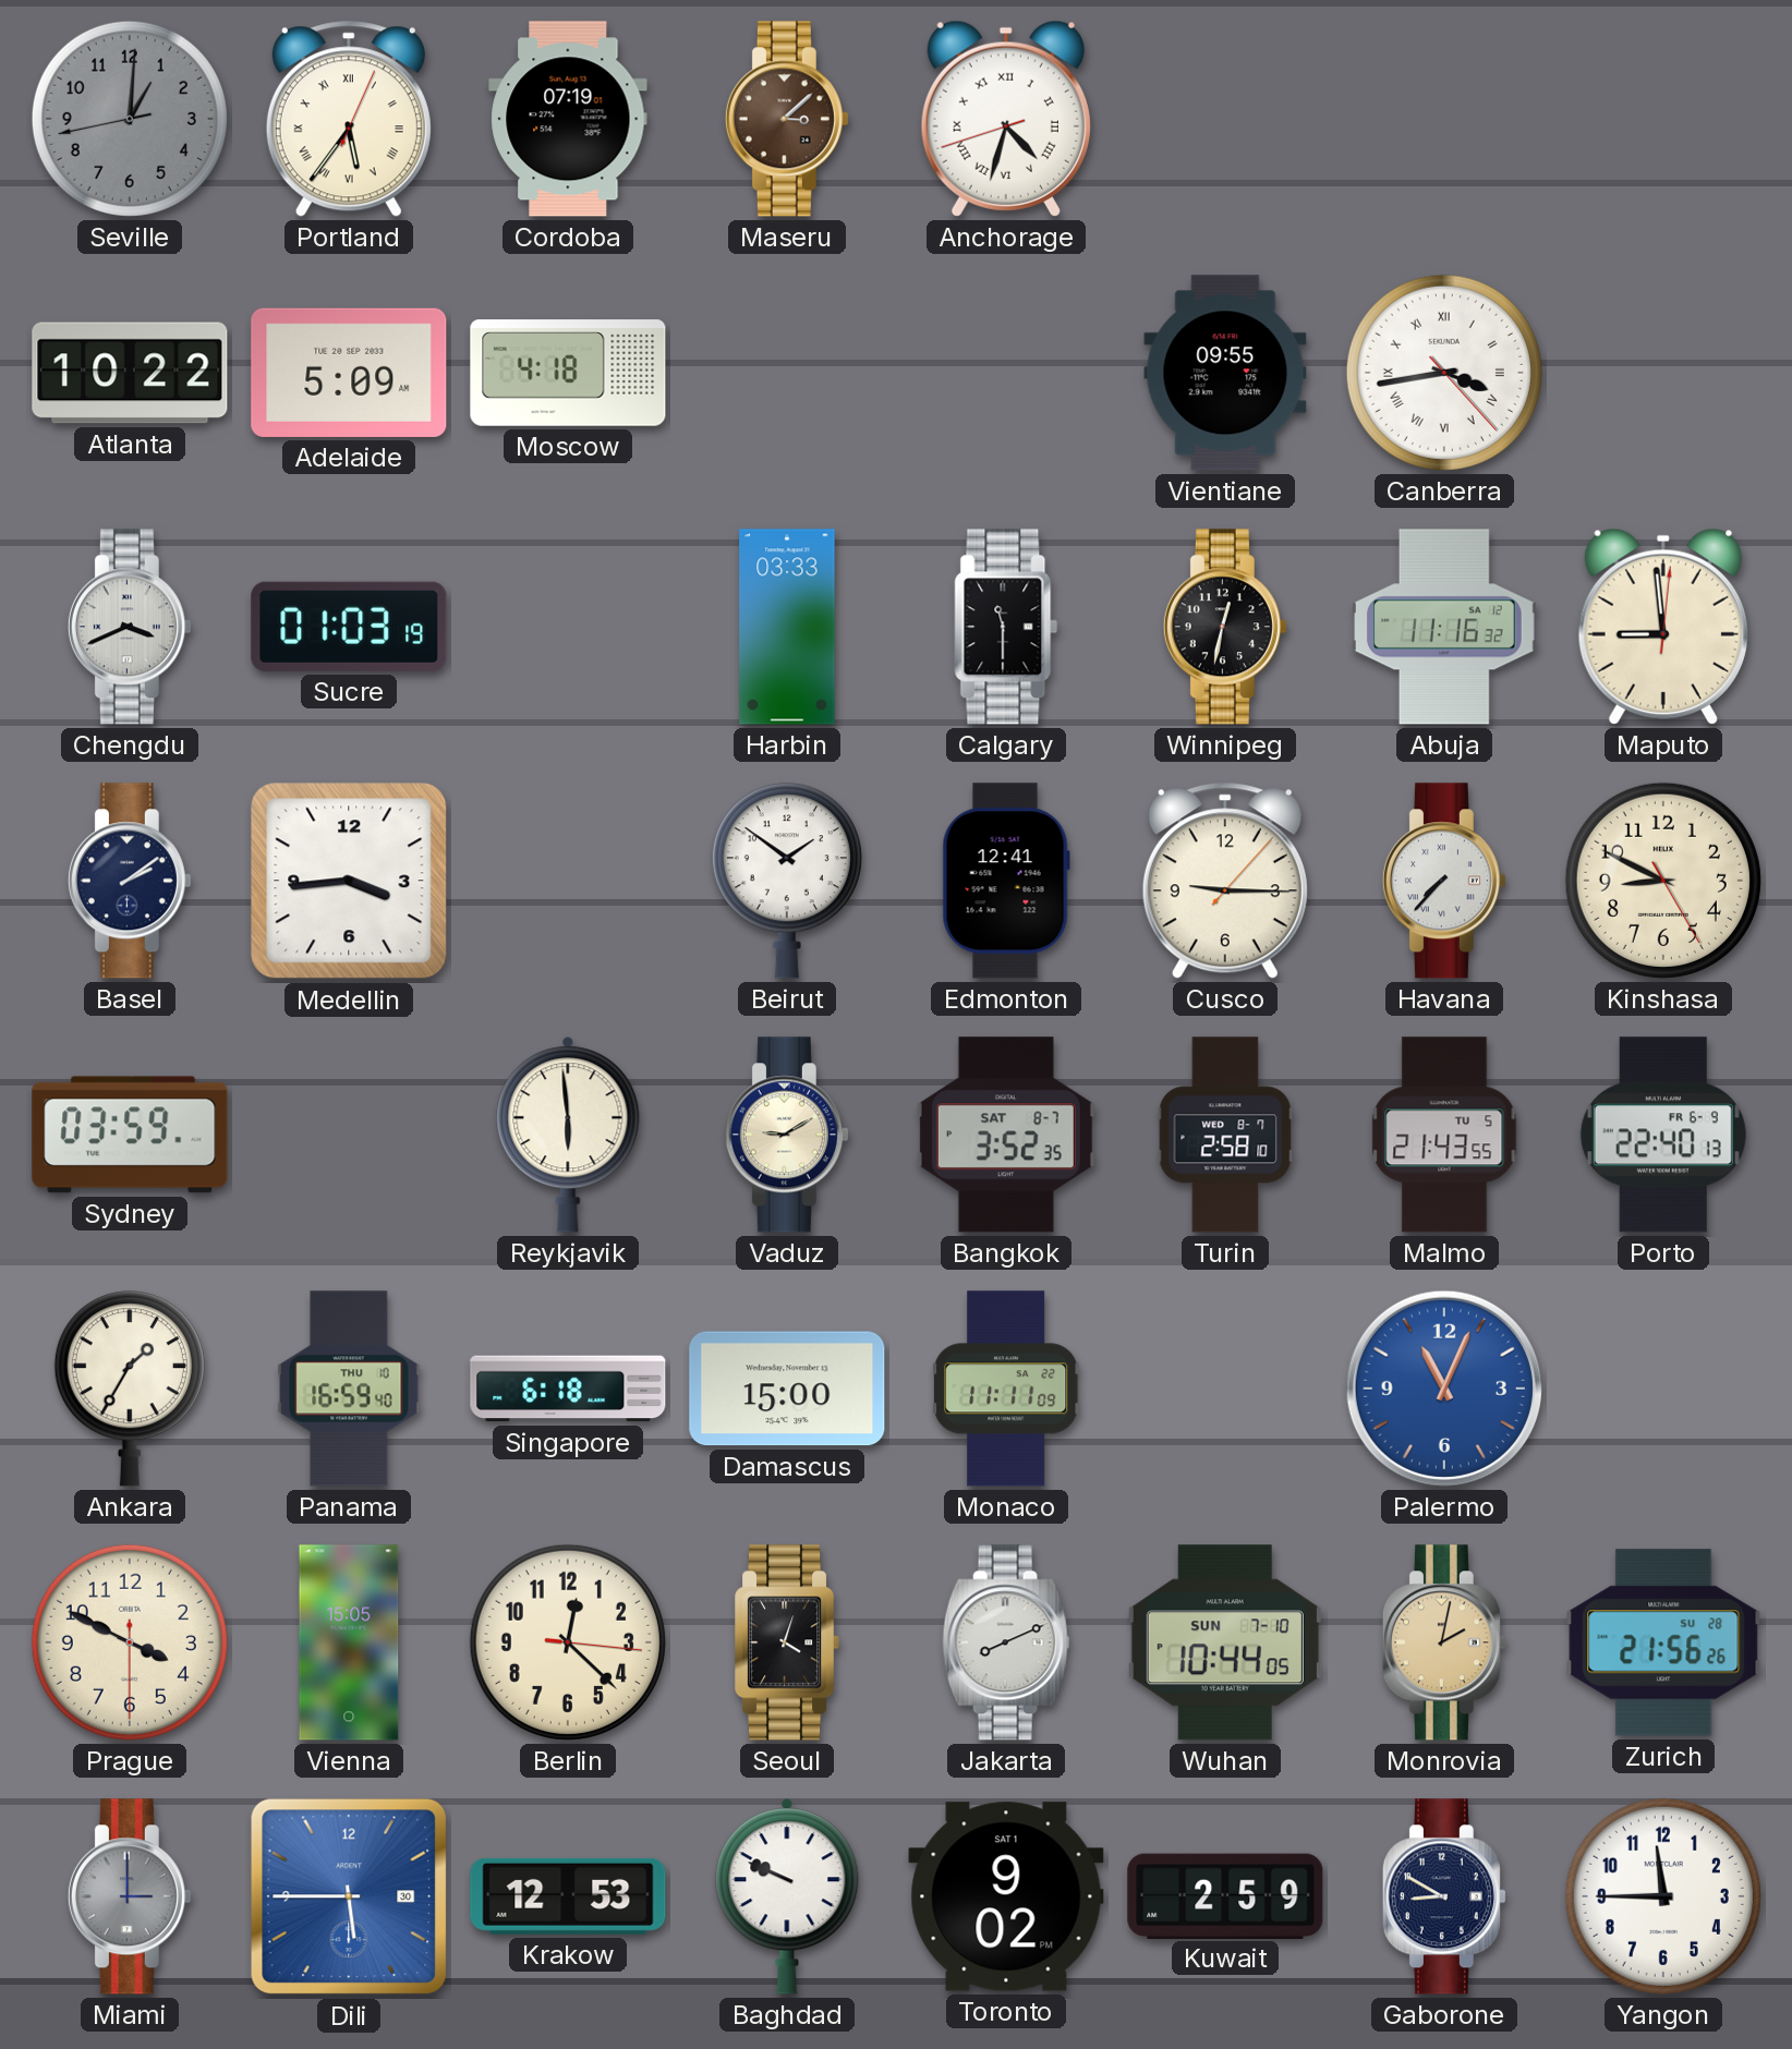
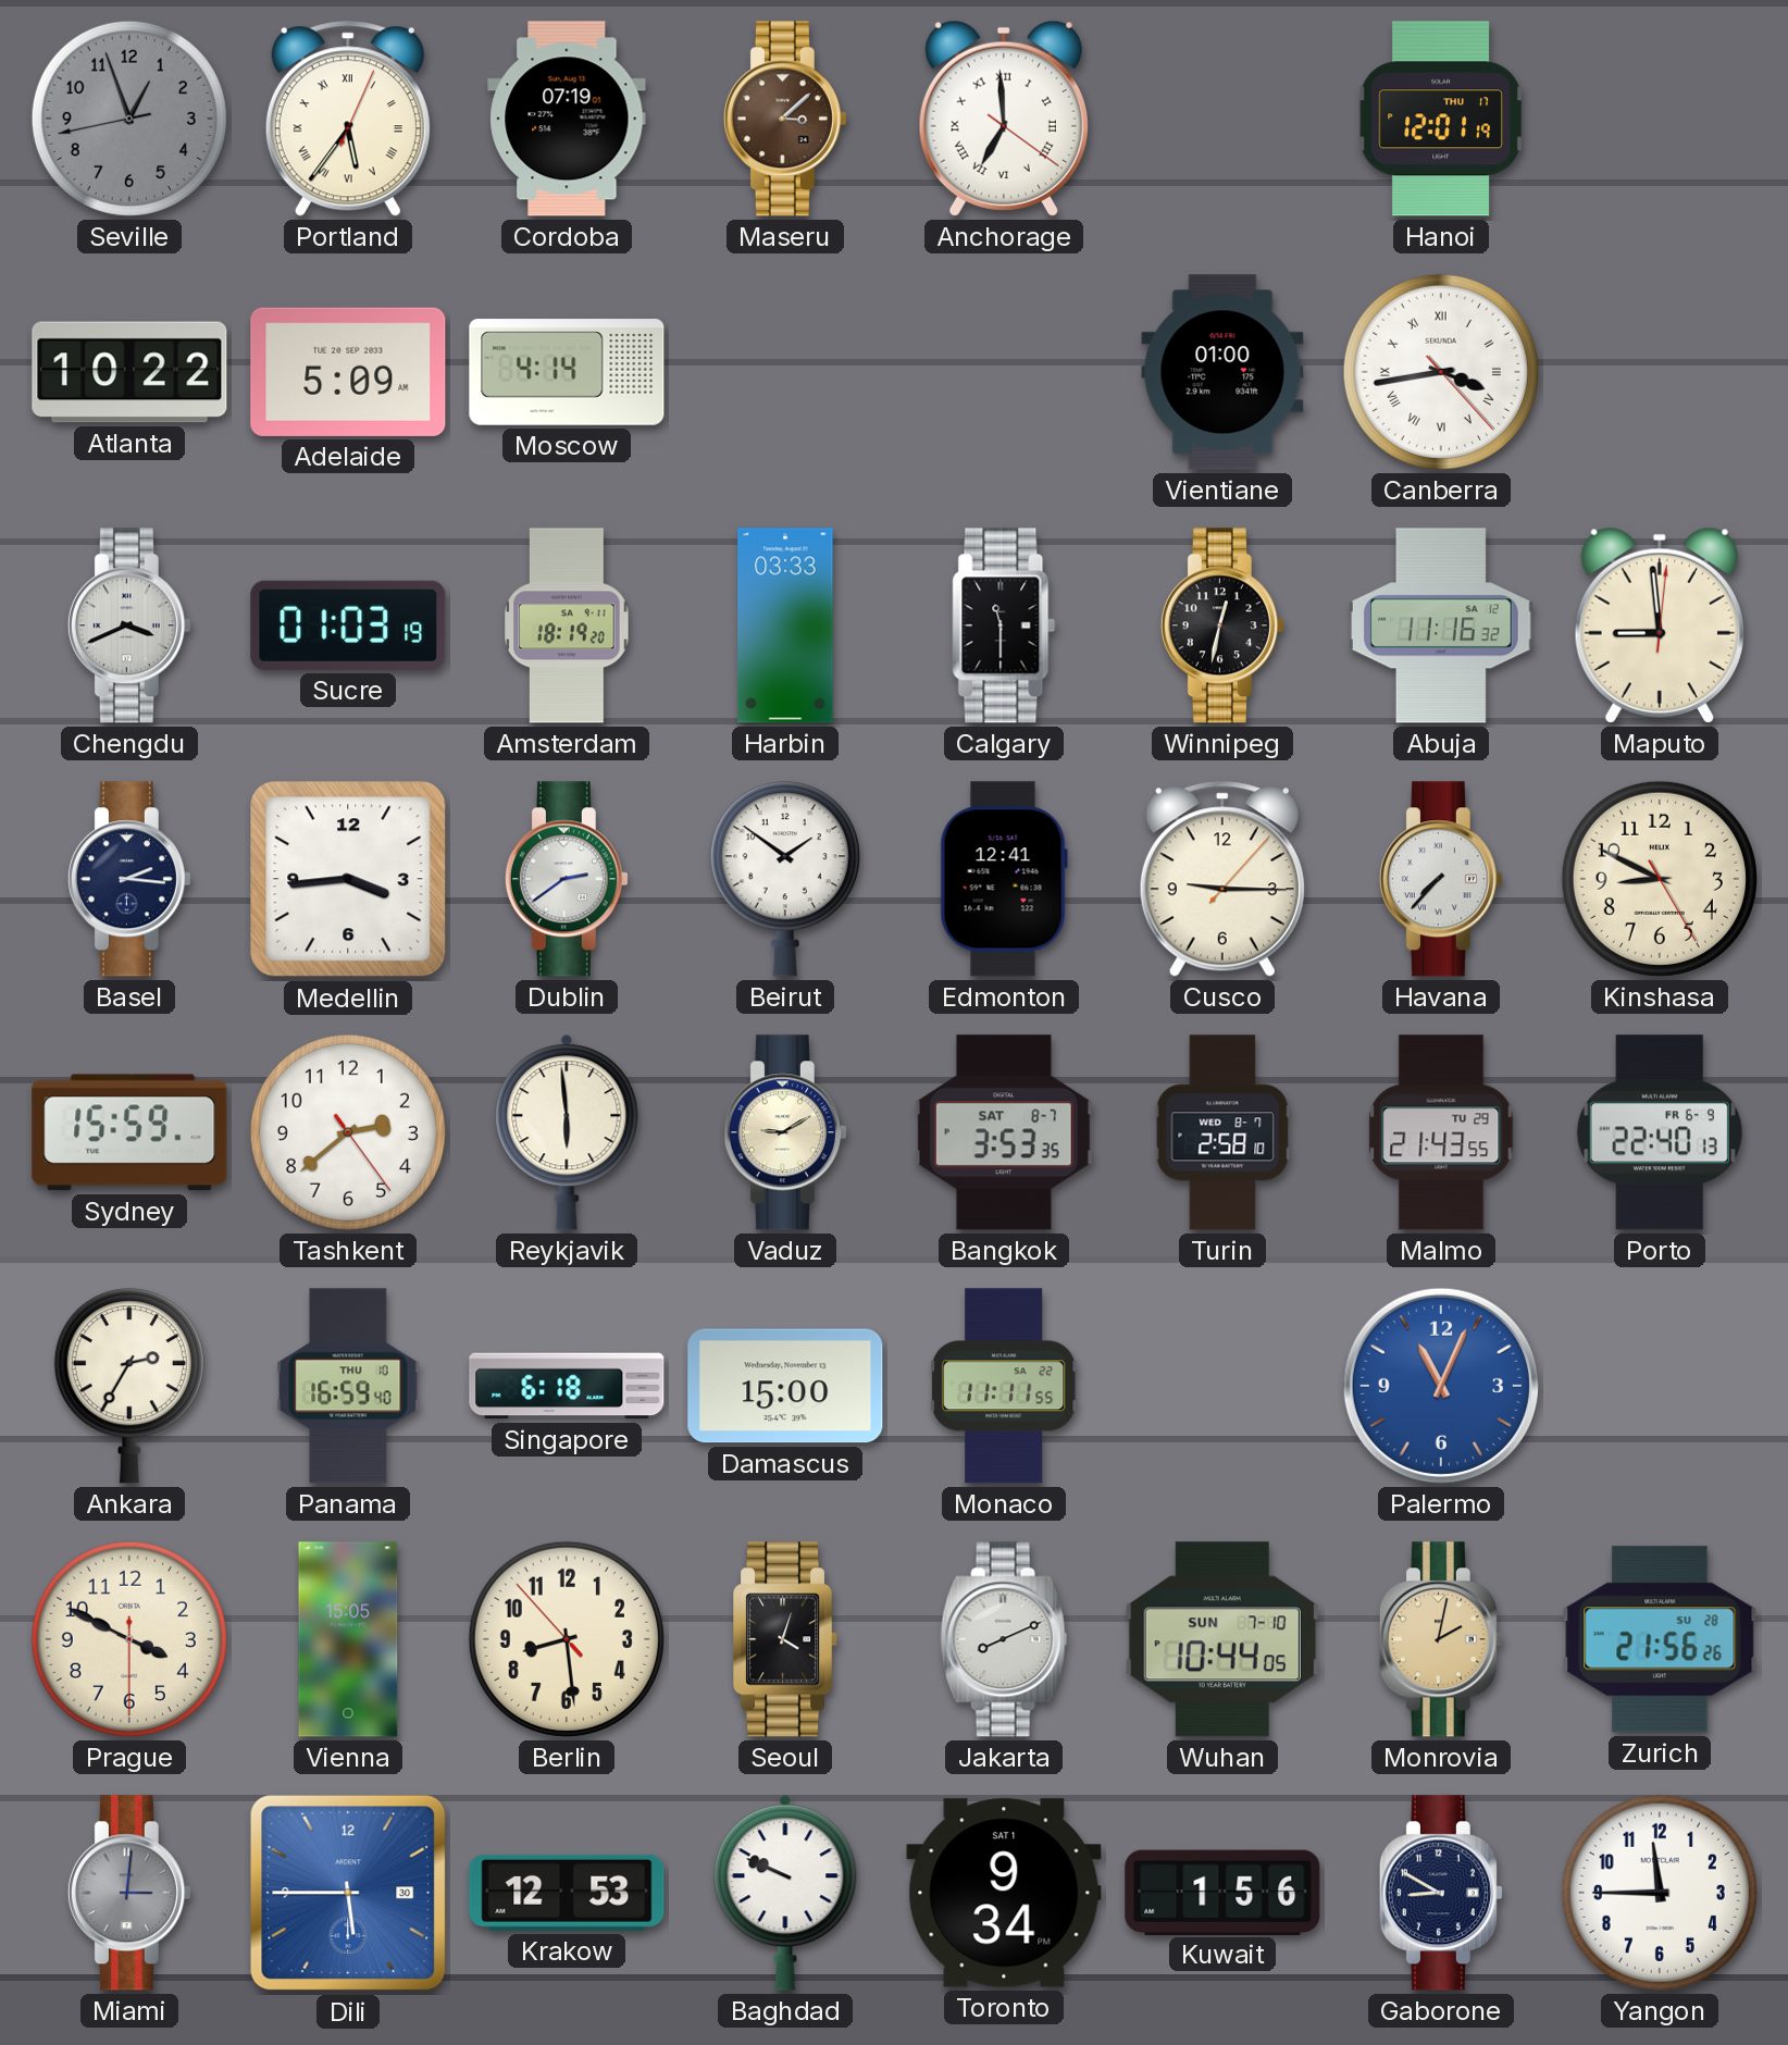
Seville: 1:00 -> 12:56 (129, 119)
Anchorage: 4:32 -> 6:59 (1004, 119)
Hanoi: none -> 12:01 (1441, 119)
Moscow: 4:18 -> 4:14 (567, 372)
Vientiane: 09:55 -> 01:00 (1222, 372)
Amsterdam: none -> 18:19 (567, 625)
Basel: 2:09 -> 2:16 (129, 879)
Dublin: none -> 2:39 (567, 879)
Sydney: 03:59 -> 15:59 (129, 1132)
Tashkent: none -> 2:38 (348, 1132)
Bangkok: 3:52 -> 3:53 (1004, 1132)
Malmo date: TU 5 -> TU 29 (1441, 1132)
Ankara: 1:35 -> 2:35 (129, 1386)
Monaco: 11:11:09 -> 11:11:55 (1005, 1386)
Berlin: 12:22 -> 8:28 (567, 1639)
Miami: 3:00 -> 3:01 (129, 1893)
Toronto: 9:02 -> 9:34 (1004, 1893)
Kuwait: 2:59 -> 1:56 (1222, 1892)
